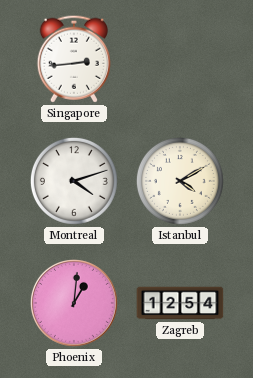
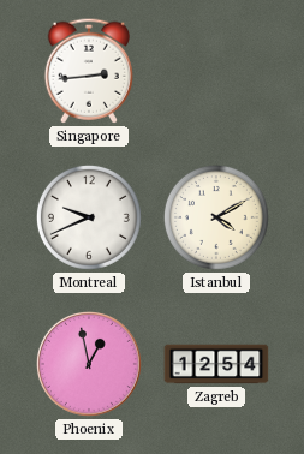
Montreal: 4:12 -> 9:41 (89, 217)
Phoenix: 1:01 -> 12:58 (89, 364)
